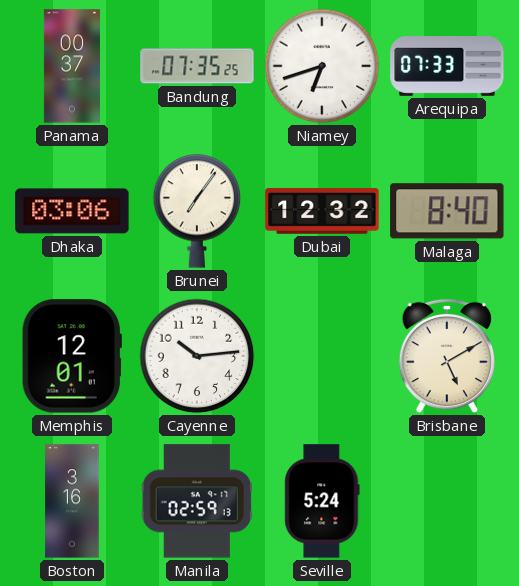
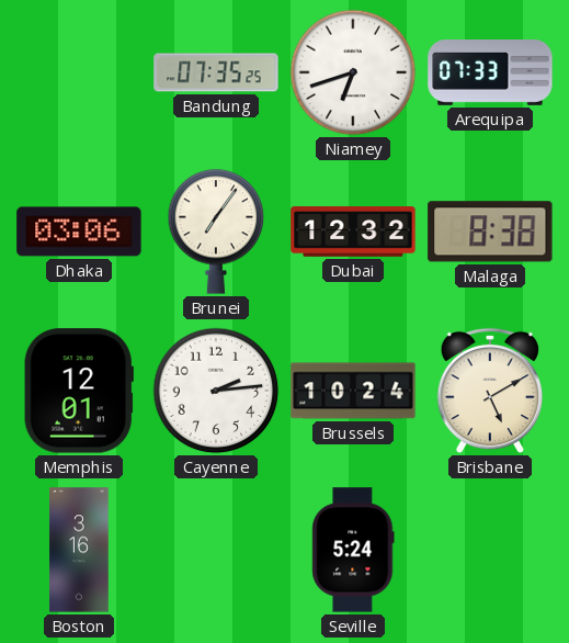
Panama: 00:37 -> none (72, 66)
Malaga: 8:40 -> 8:38 (490, 232)
Cayenne: 10:14 -> 2:14 (216, 391)
Brussels: none -> 10:24 (353, 391)
Manila: 02:59 -> none (197, 501)
